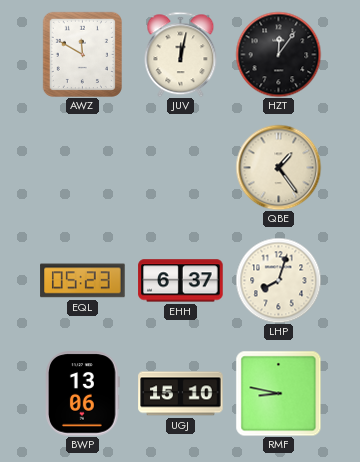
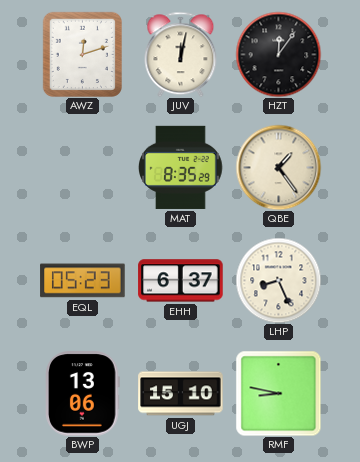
AWZ: 11:50 -> 12:12 (82, 54)
MAT: none -> 8:35 (181, 167)
LHP: 8:03 -> 8:26 (278, 280)
